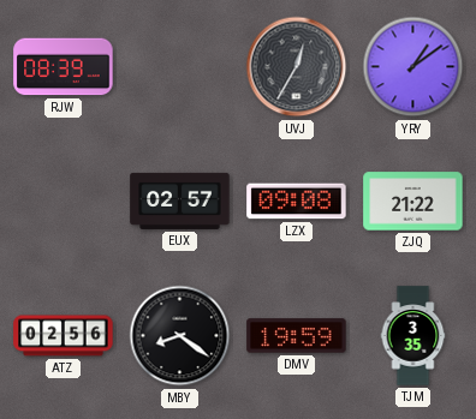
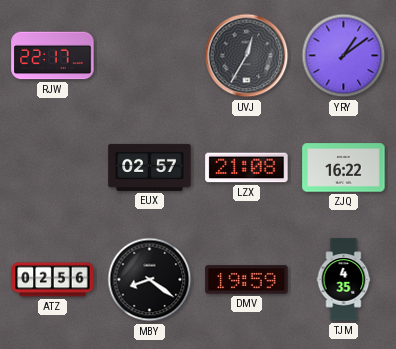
RJW: 08:39 -> 22:17 (53, 56)
LZX: 09:08 -> 21:08 (247, 168)
ZJQ: 21:22 -> 16:22 (344, 168)
TJM: 3:35 -> 4:35 (344, 280)
